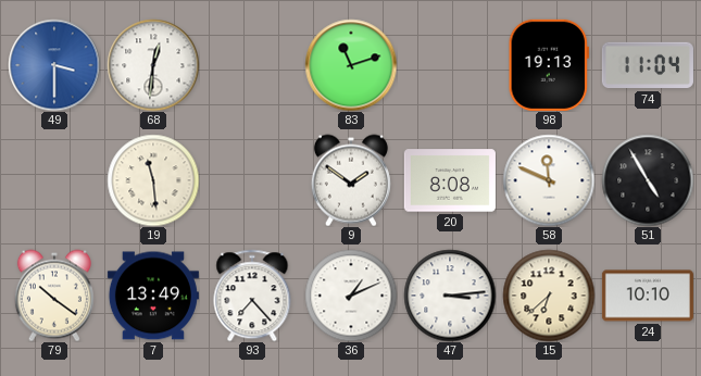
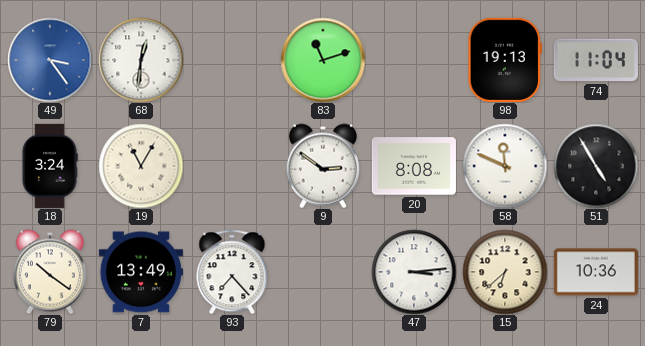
49: 3:30 -> 3:24 (50, 60)
18: none -> 3:24 (50, 166)
19: 11:29 -> 11:05 (141, 166)
9: 1:51 -> 2:51 (323, 166)
36: 1:11 -> none (351, 296)
24: 10:10 -> 10:36 (596, 272)
